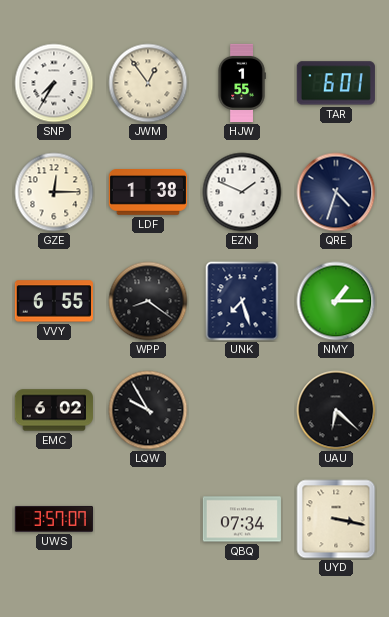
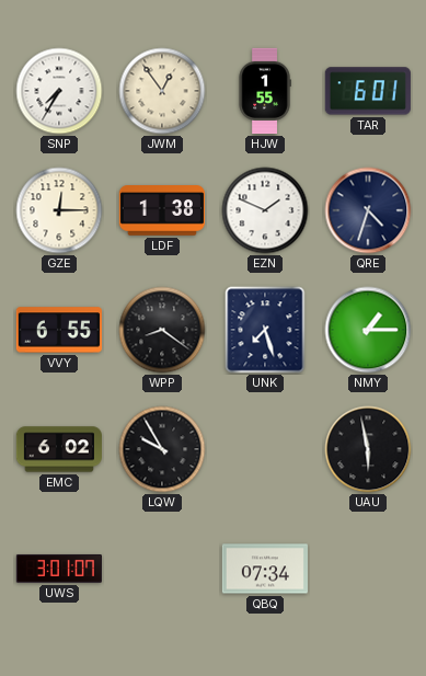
UAU: 6:22 -> 5:58 (368, 449)
UWS: 3:57 -> 3:01 (59, 569)
UYD: 3:17 -> none (336, 519)
